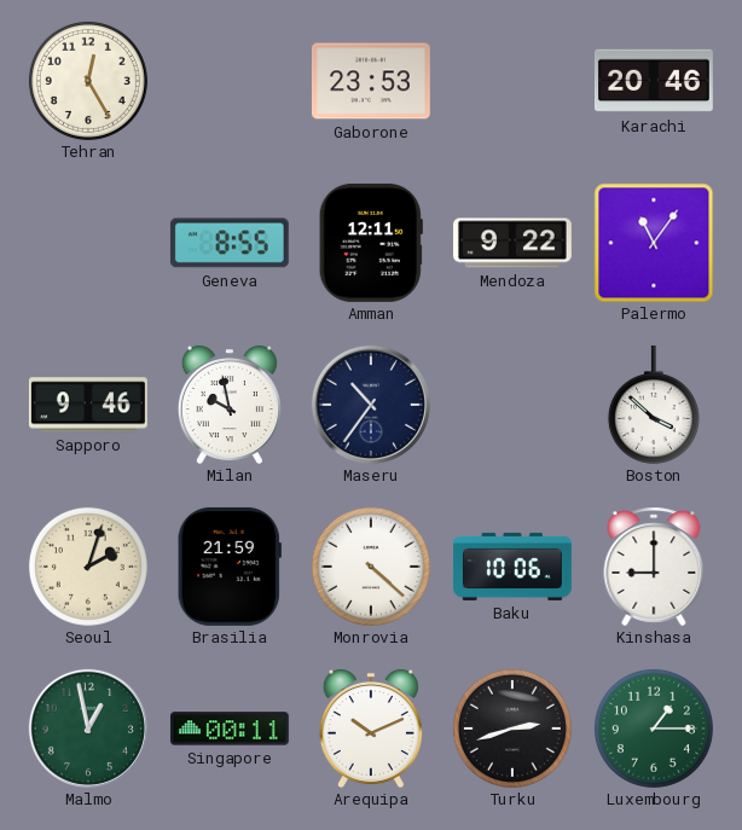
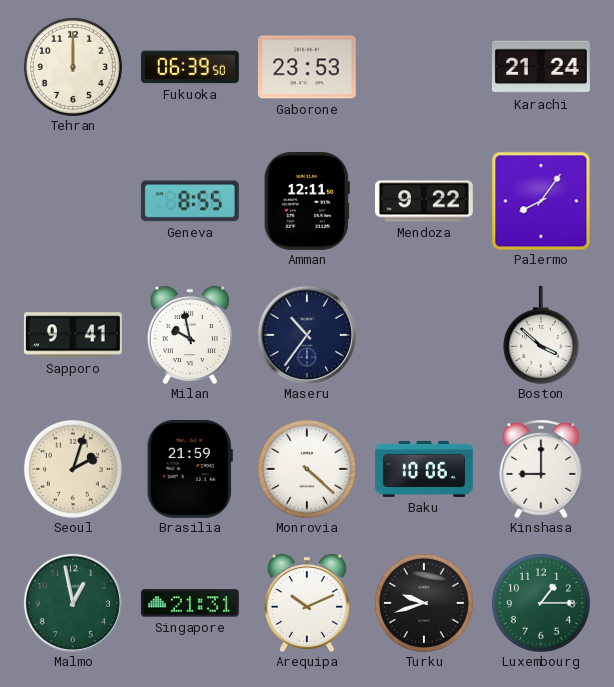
Tehran: 12:25 -> 12:00 (73, 67)
Fukuoka: none -> 06:39 (190, 67)
Karachi: 20:46 -> 21:24 (541, 67)
Palermo: 11:06 -> 8:06 (541, 201)
Sapporo: 9:46 -> 9:41 (73, 335)
Singapore: 00:11 -> 21:31 (190, 603)
Turku: 2:42 -> 9:42 (424, 603)
